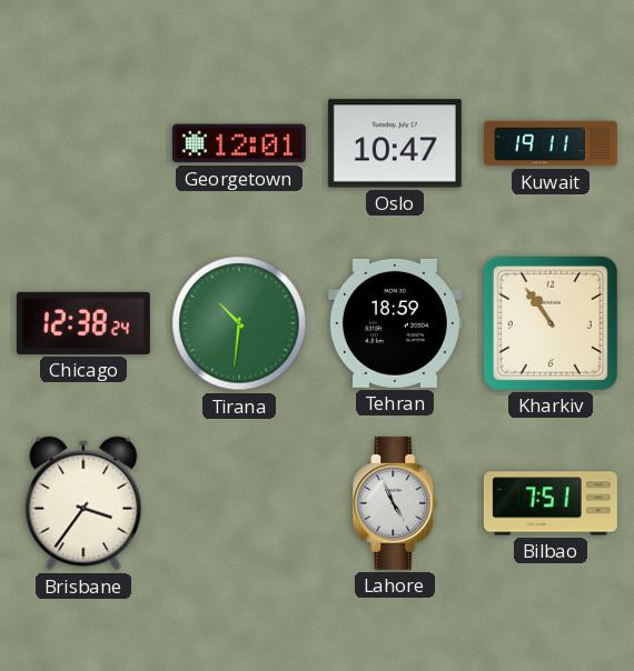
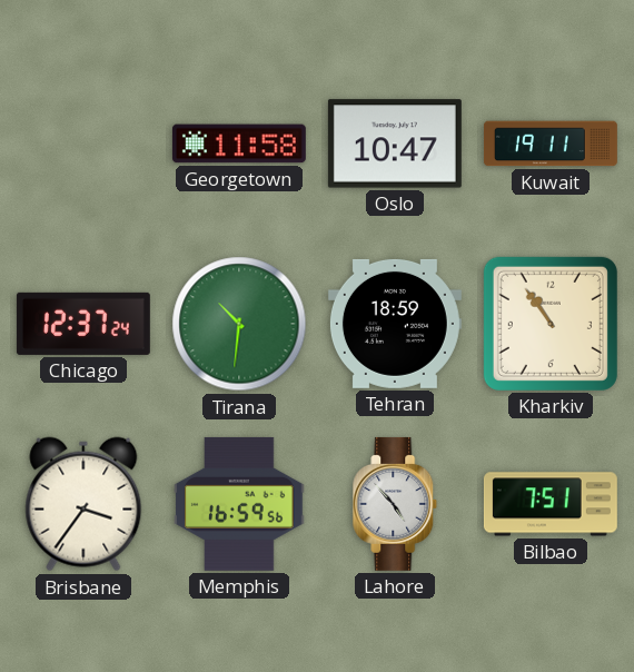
Georgetown: 12:01 -> 11:58 (239, 144)
Chicago: 12:38 -> 12:37 (83, 324)
Memphis: none -> 16:59 (239, 504)
Lahore: 4:56 -> 4:53 (395, 504)
